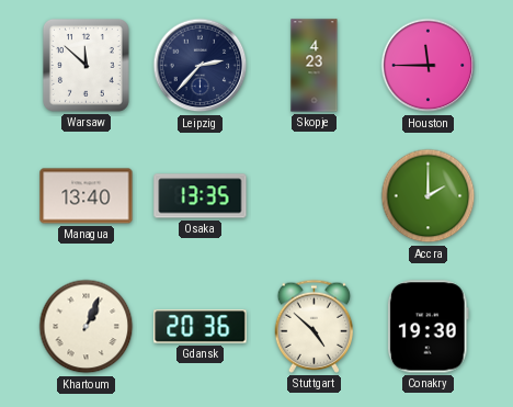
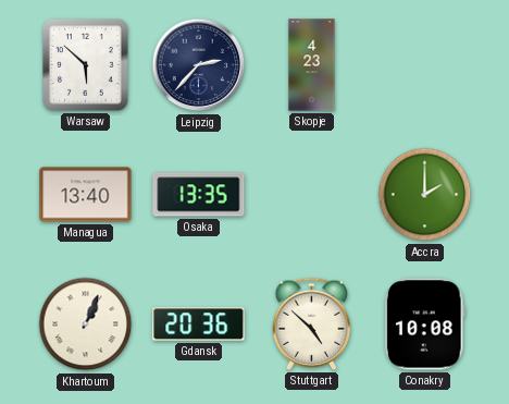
Warsaw: 11:52 -> 5:52 (85, 65)
Houston: 11:45 -> none (429, 66)
Conakry: 19:30 -> 10:08 (424, 325)
